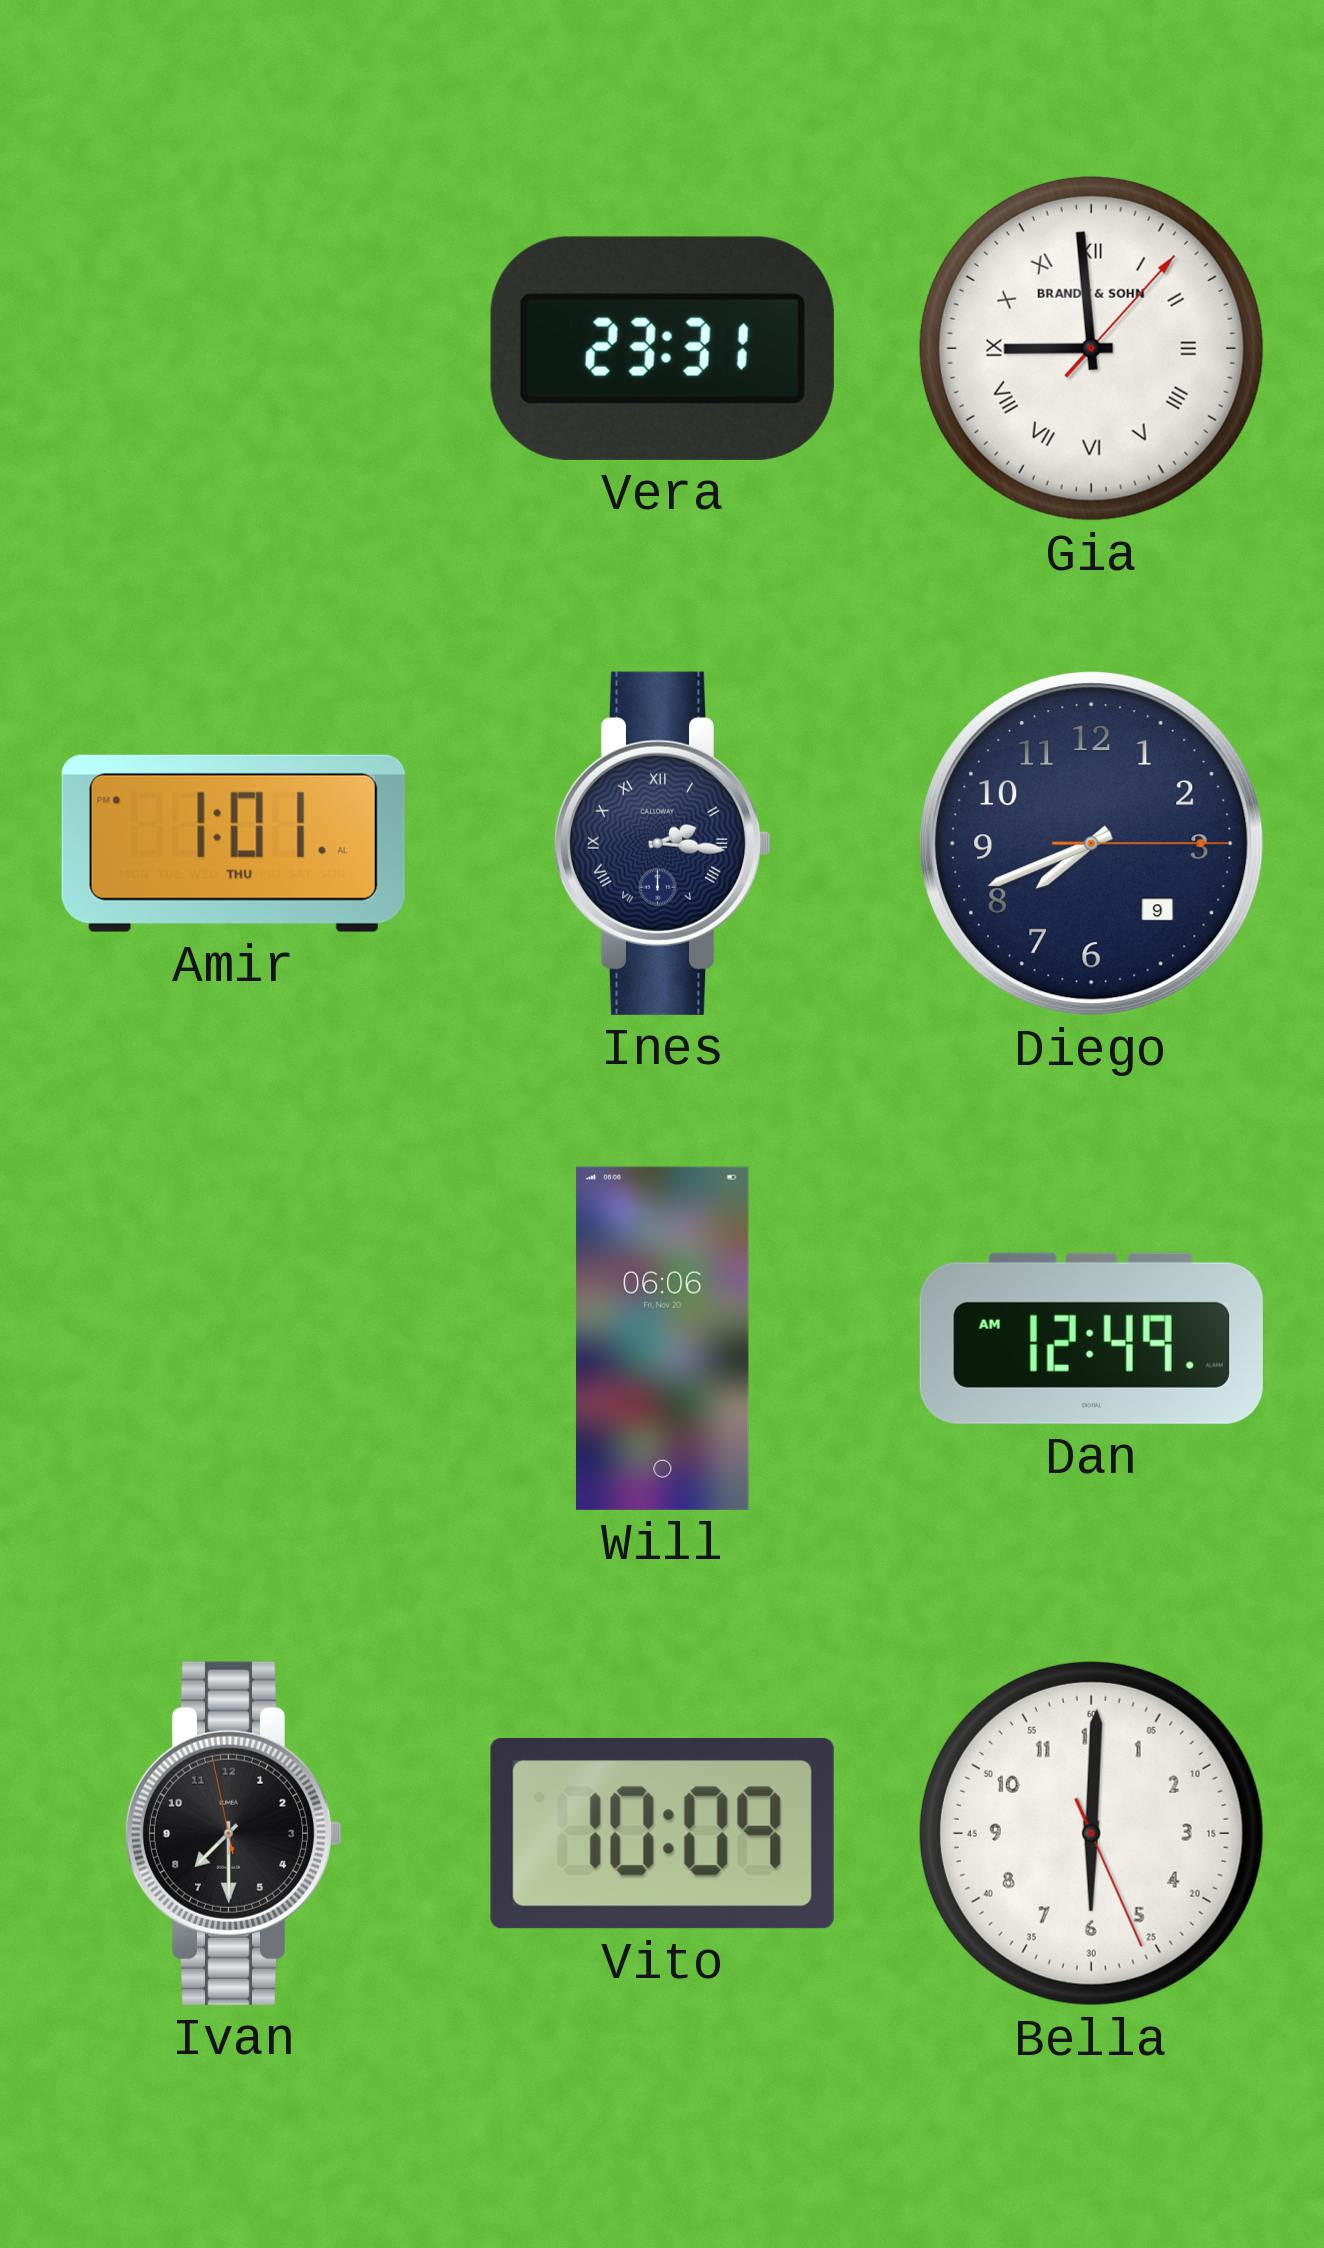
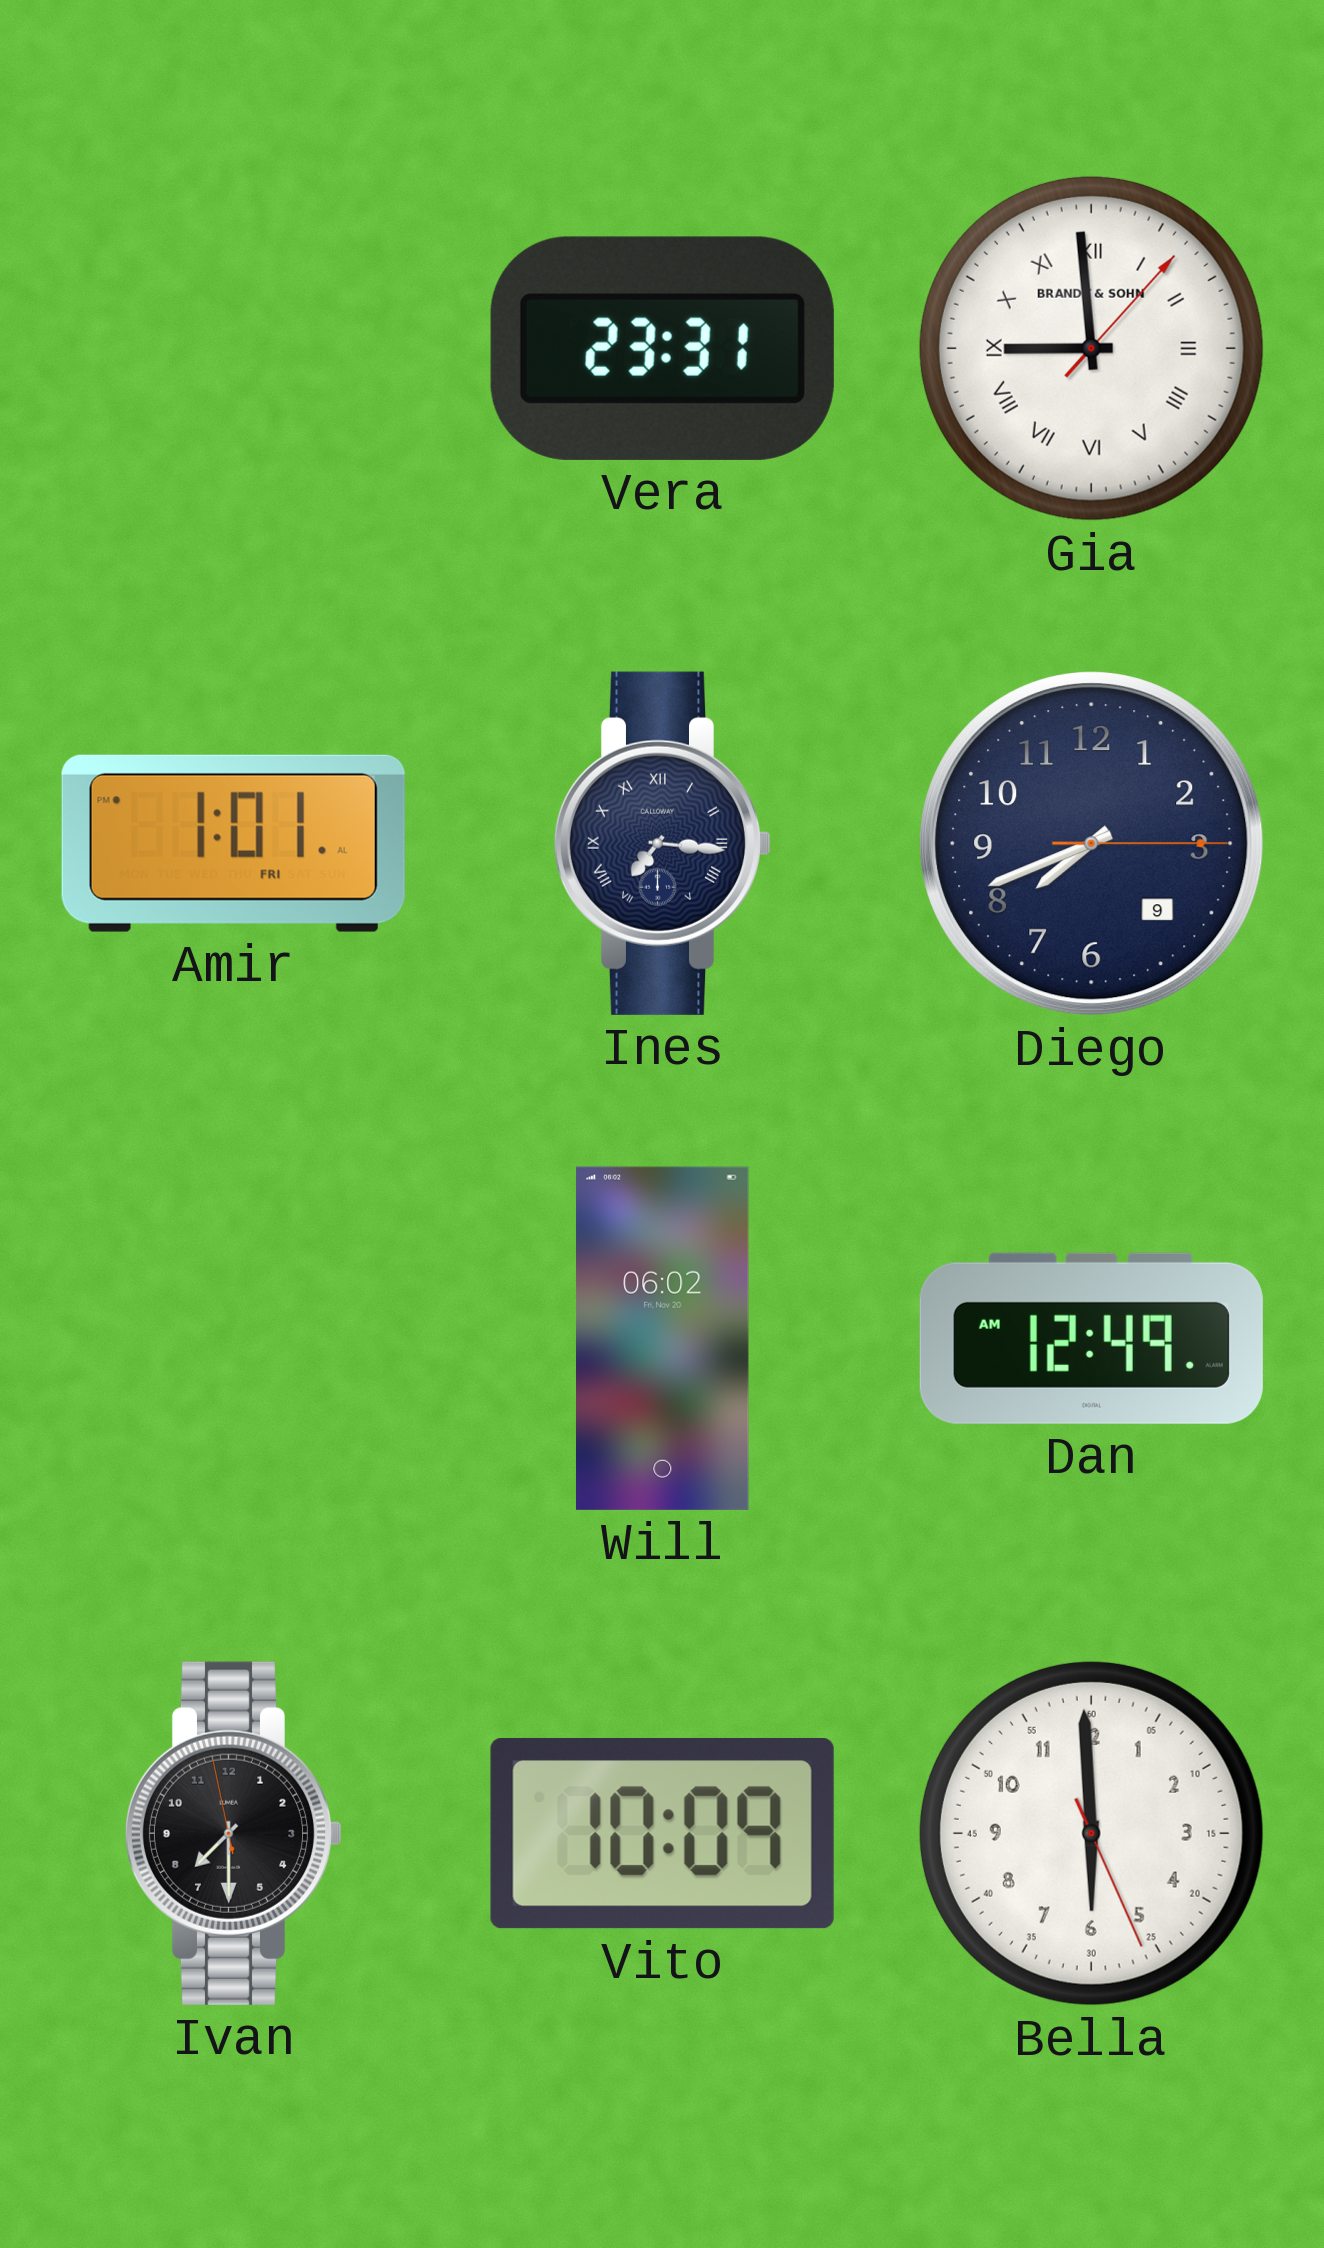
Amir date: THU -> FRI (233, 843)
Ines: 2:16 -> 7:16 (663, 843)
Will: 06:06 -> 06:02 (662, 1338)
Bella: 6:00 -> 5:59 (1091, 1833)
